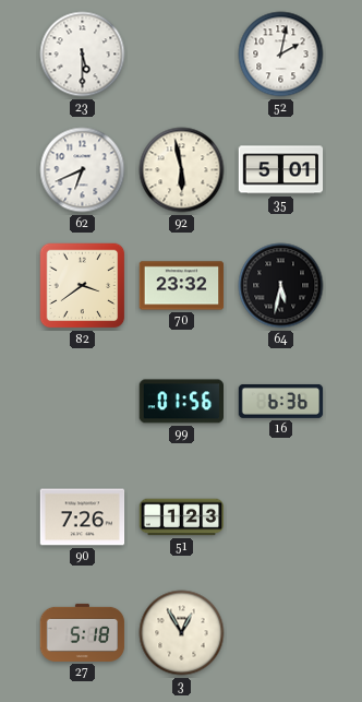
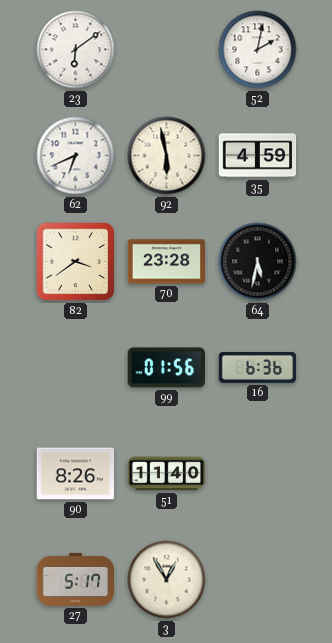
23: 5:30 -> 6:09 (76, 50)
35: 5:01 -> 4:59 (258, 156)
70: 23:32 -> 23:28 (167, 262)
90: 7:26 -> 8:26 (76, 474)
51: 1:23 -> 11:40 (167, 474)
27: 5:18 -> 5:17 (76, 579)
